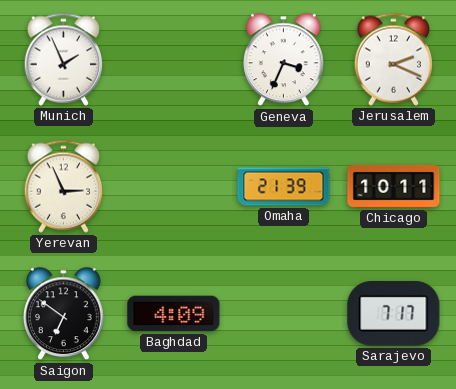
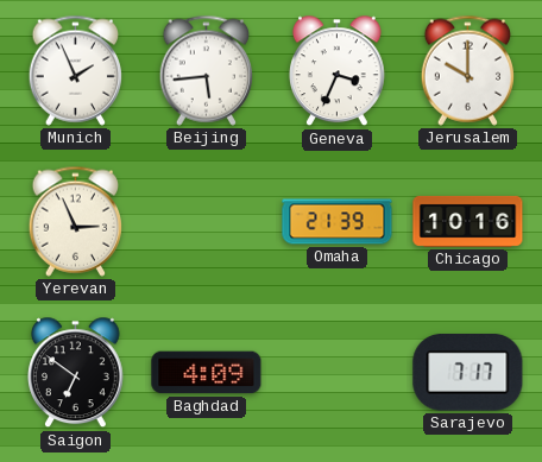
Beijing: none -> 5:44 (206, 70)
Jerusalem: 2:19 -> 10:00 (467, 70)
Chicago: 10:11 -> 10:16 (468, 221)
